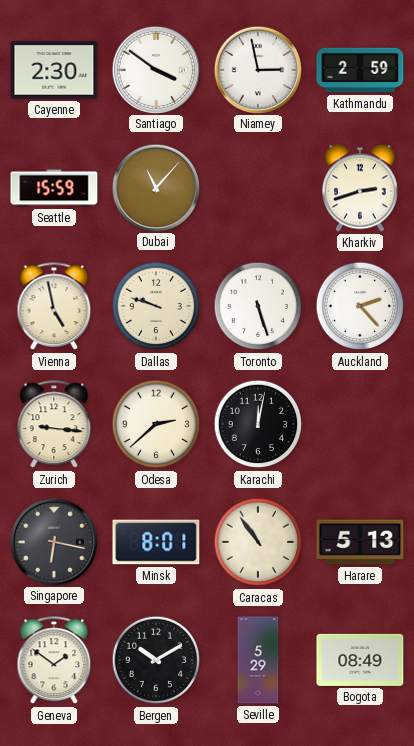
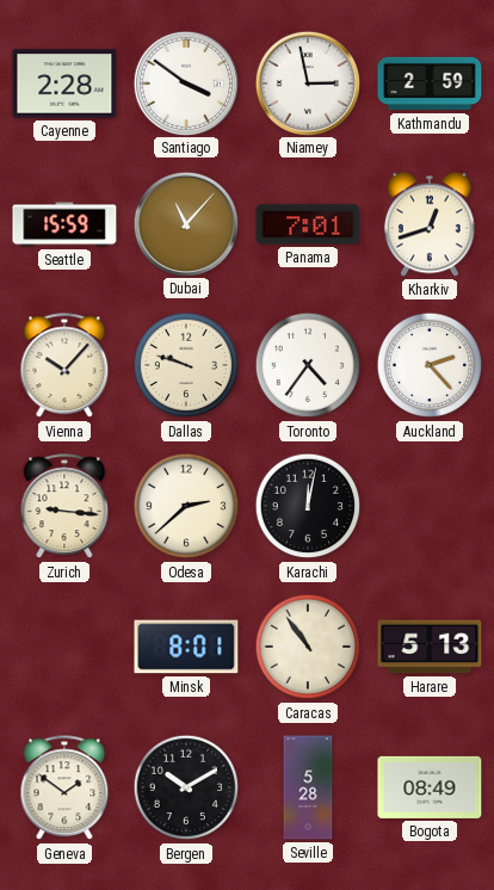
Cayenne: 2:30 -> 2:28 (64, 84)
Panama: none -> 7:01 (308, 224)
Kharkiv: 2:42 -> 12:42 (430, 224)
Vienna: 4:58 -> 10:07 (64, 366)
Toronto: 5:27 -> 4:36 (308, 365)
Singapore: 6:17 -> none (53, 541)
Seville: 5:29 -> 5:28 (308, 787)
